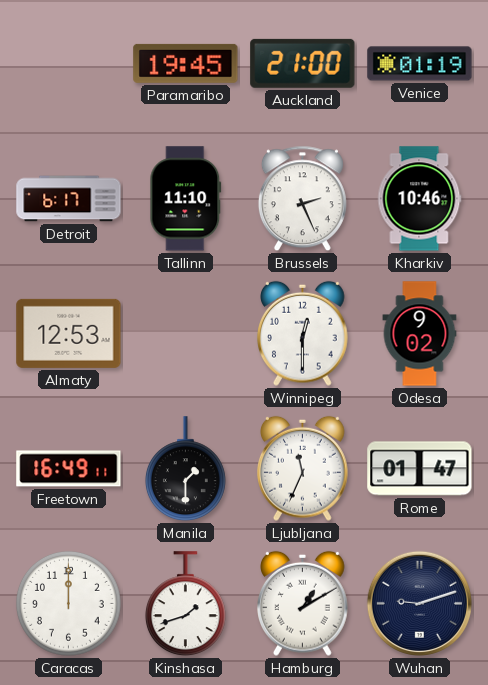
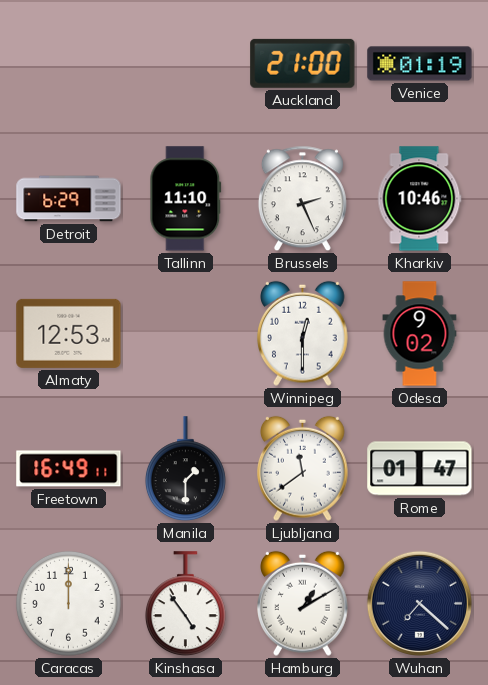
Paramaribo: 19:45 -> none (186, 63)
Detroit: 6:17 -> 6:29 (69, 199)
Ljubljana: 11:34 -> 11:39 (303, 468)
Kinshasa: 1:42 -> 4:54 (185, 604)
Wuhan: 9:12 -> 7:22 (419, 603)
